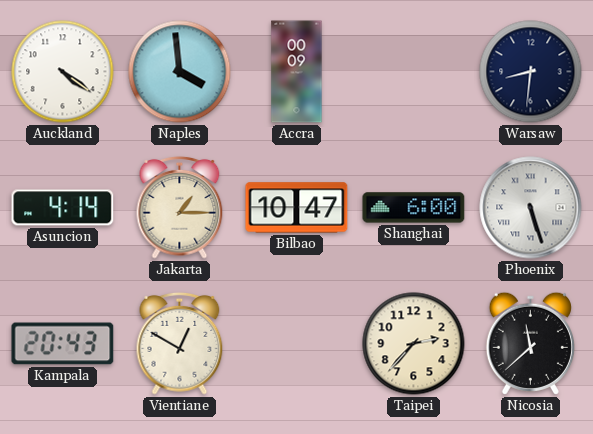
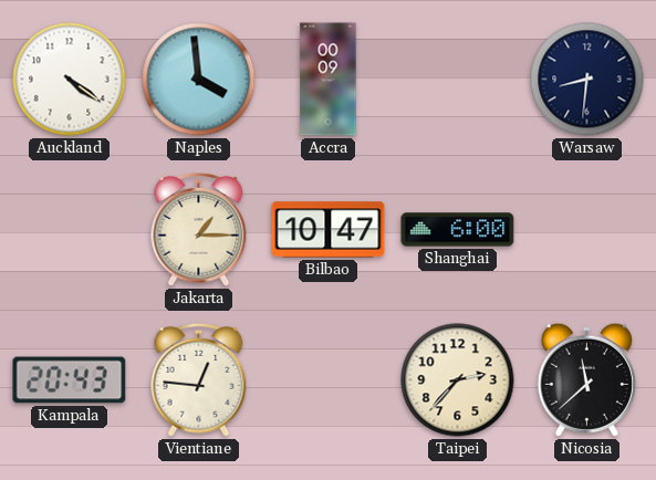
Asuncion: 4:14 -> none (63, 208)
Phoenix: 5:27 -> none (531, 208)
Vientiane: 12:50 -> 12:46 (199, 380)
